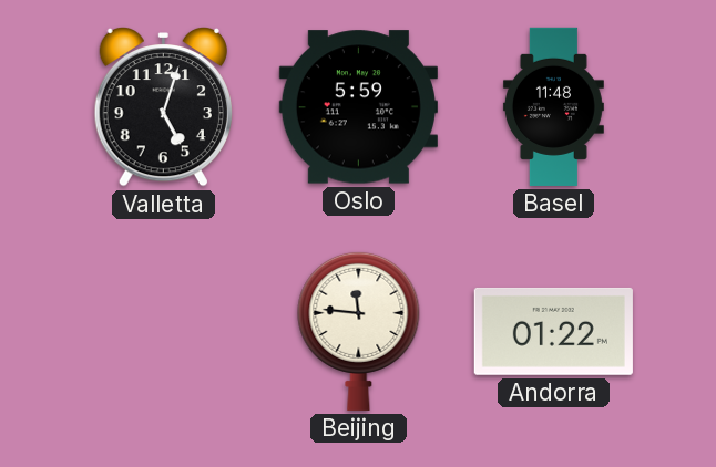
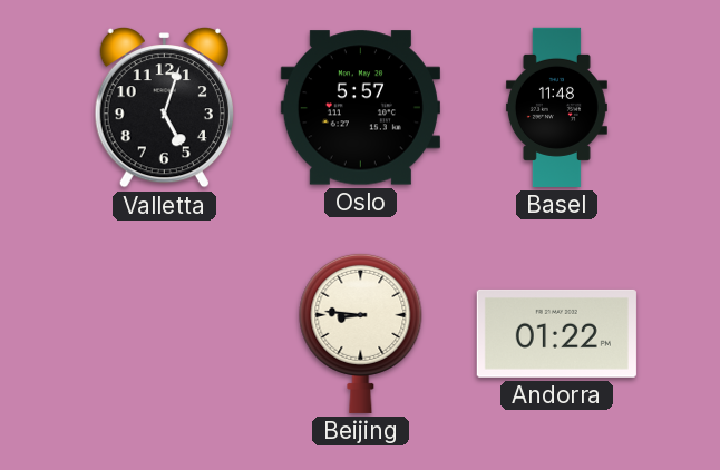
Oslo: 5:59 -> 5:57 (360, 108)
Beijing: 11:46 -> 8:46 (361, 333)
